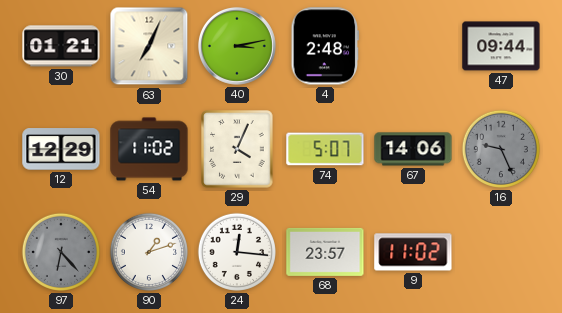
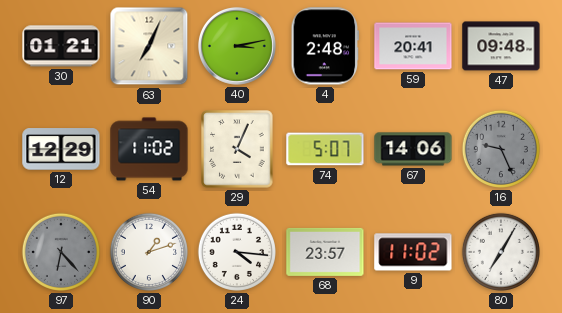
59: none -> 20:41 (413, 46)
47: 09:44 -> 09:48 (501, 46)
24: 12:16 -> 4:16 (237, 252)
80: none -> 7:05 (501, 252)
